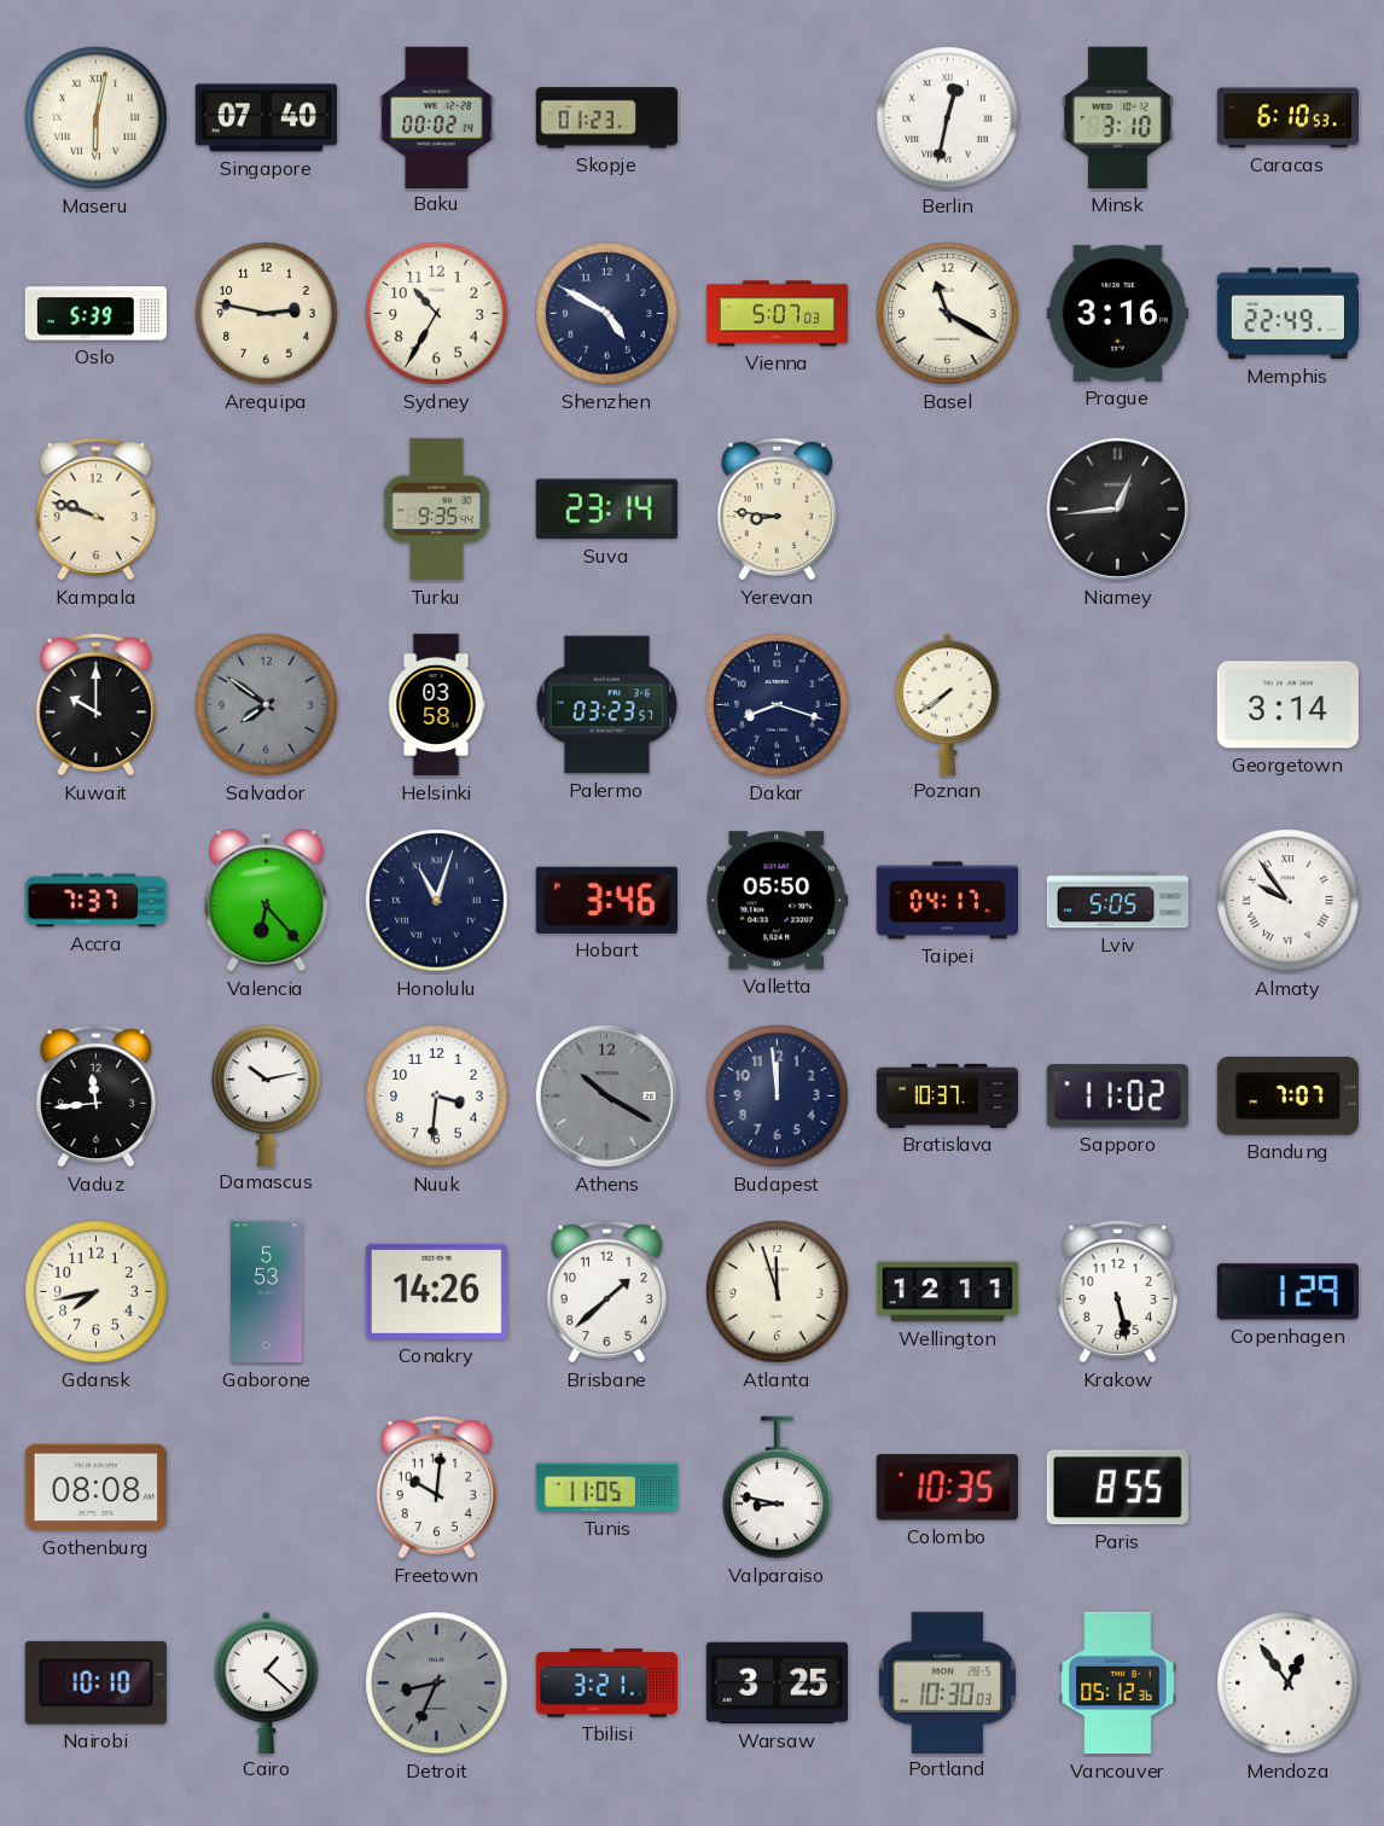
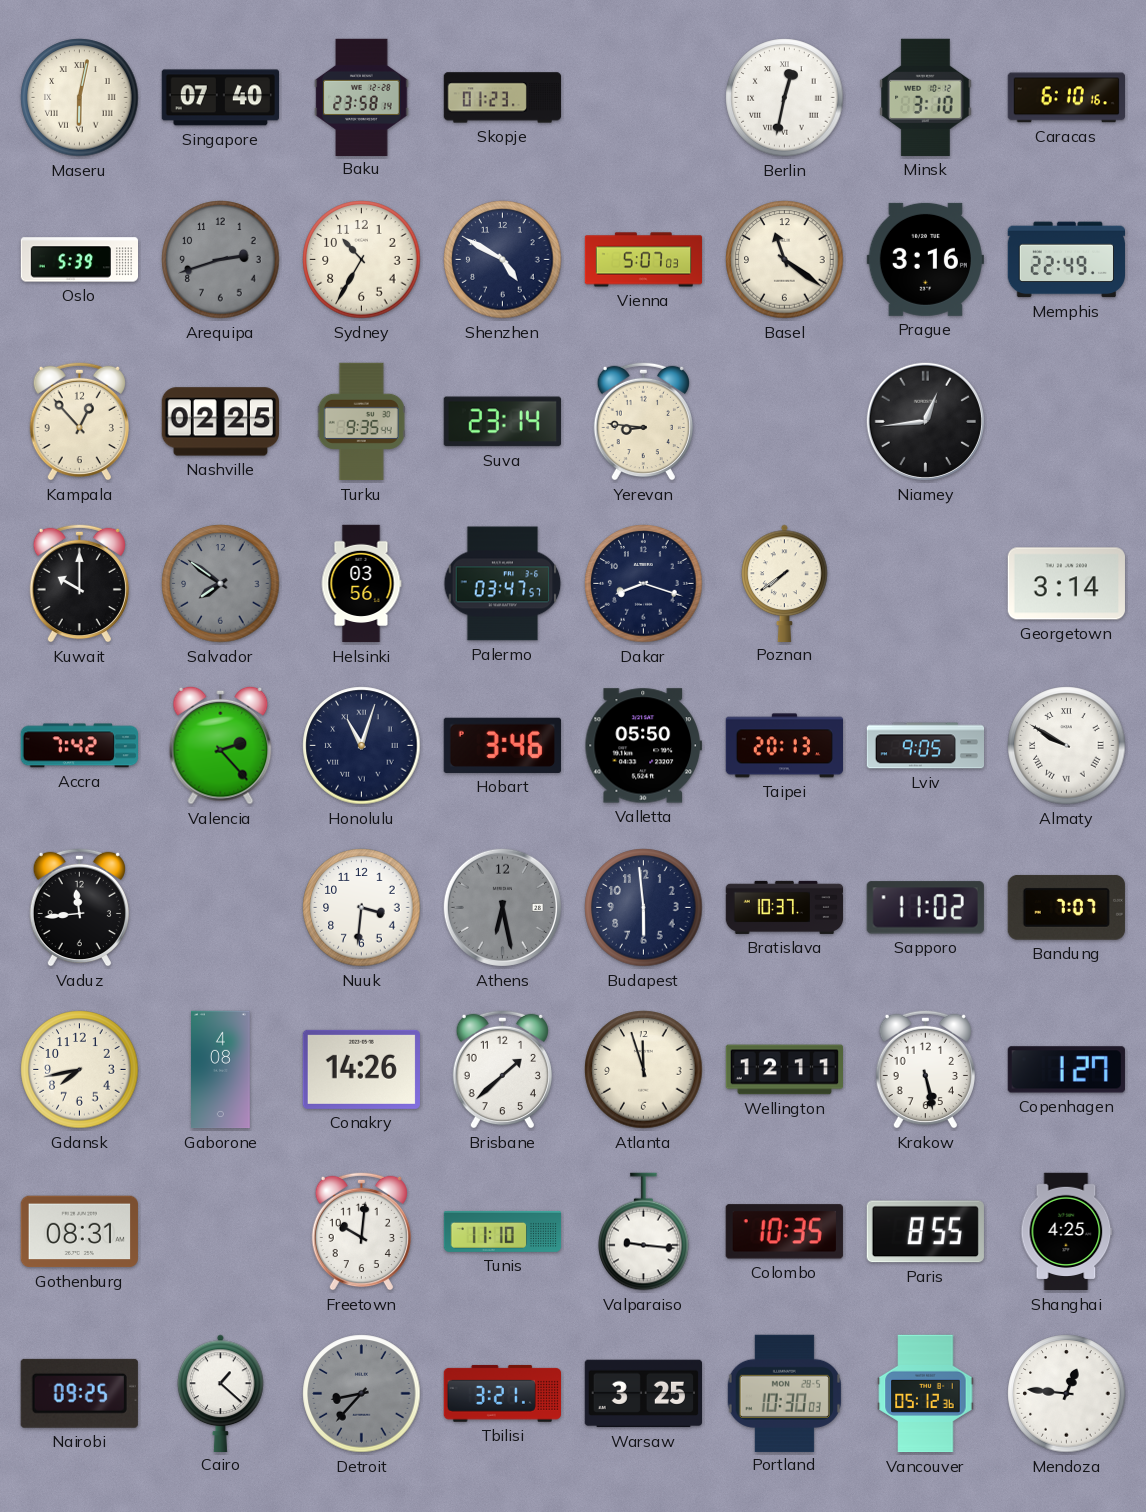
Baku: 00:02 -> 23:58 (362, 97)
Caracas: 6:10:53 -> 6:10:16 (1066, 98)
Arequipa: 2:47 -> 2:42 (221, 260)
Arequipa dial: cream -> grey (221, 260)
Basel: 11:20 -> 11:21 (785, 260)
Kampala: 9:48 -> 12:53 (79, 421)
Nashville: none -> 02:25 (220, 422)
Helsinki: 03:58 -> 03:56 (361, 584)
Palermo: 03:23 -> 03:47 (503, 584)
Accra: 7:37 -> 7:42 (79, 746)
Valencia: 6:23 -> 2:23 (221, 745)
Taipei: 04:17 -> 20:13 (784, 746)
Lviv: 5:05 -> 9:05 (926, 746)
Almaty: 9:54 -> 9:50 (1067, 746)
Damascus: 10:13 -> none (267, 1095)
Athens: 10:20 -> 6:28 (502, 907)
Budapest: 11:59 -> 5:59 (644, 908)
Gaborone: 5:53 -> 4:08 (221, 1070)
Copenhagen: 1:29 -> 1:27 (1066, 1070)
Gothenburg: 08:08 -> 08:31 (79, 1232)
Tunis: 11:05 -> 11:10 (503, 1231)
Valparaiso: 8:47 -> 9:16 (644, 1232)
Shanghai: none -> 4:25 (1067, 1232)
Nairobi: 10:10 -> 09:25 (79, 1393)
Detroit: 8:34 -> 8:37 (362, 1394)
Mendoza: 12:54 -> 12:46 (1067, 1394)
